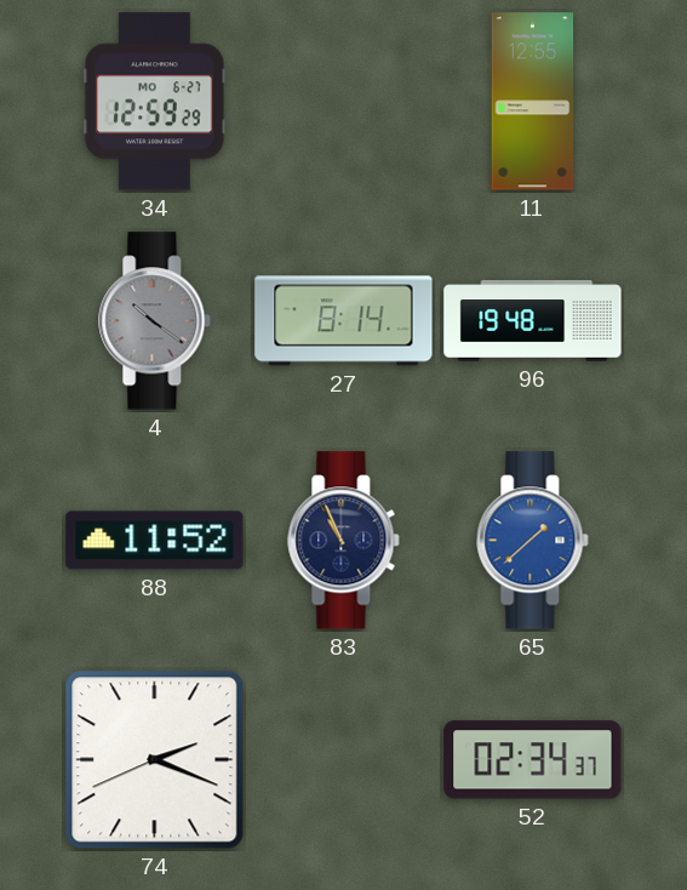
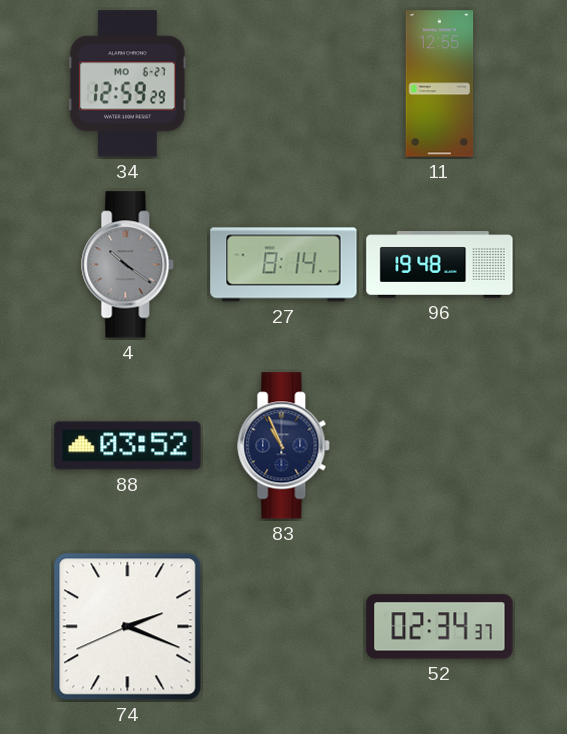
88: 11:52 -> 03:52 (128, 446)
65: 1:38 -> none (533, 541)
